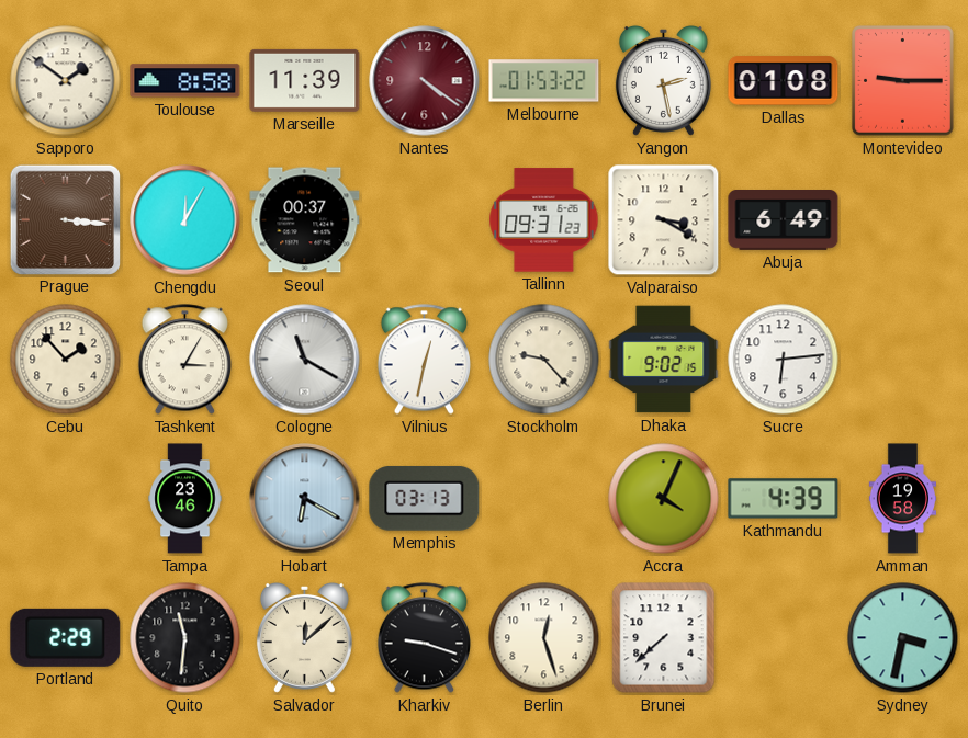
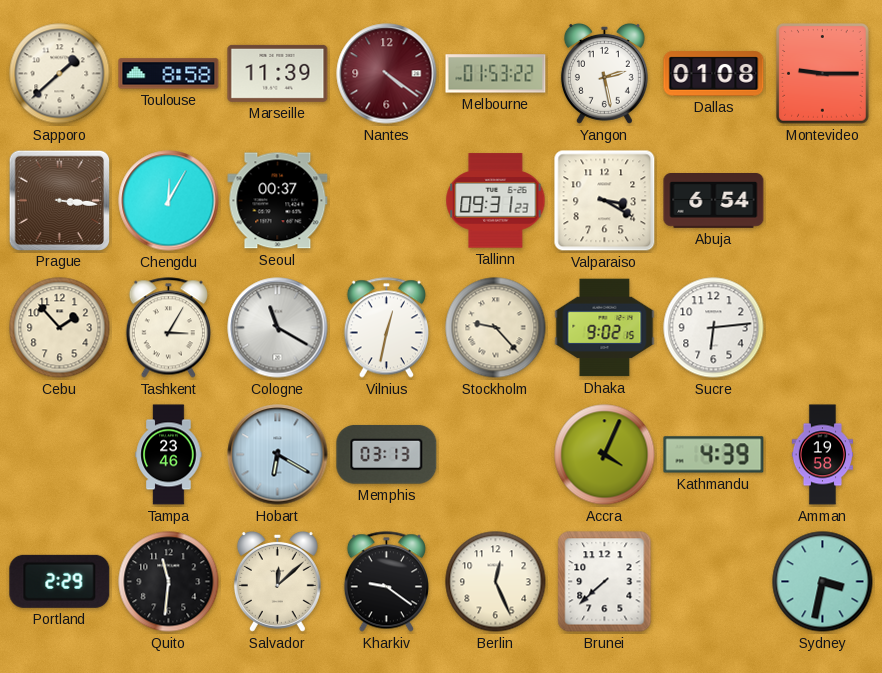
Sapporo: 1:51 -> 1:38 (60, 74)
Abuja: 6:49 -> 6:54 (714, 201)
Kharkiv: 9:18 -> 9:21 (386, 582)
Berlin: 12:27 -> 12:26 (496, 582)
